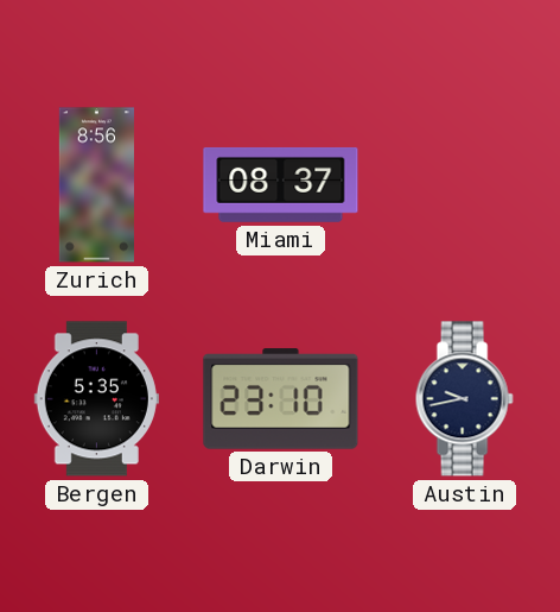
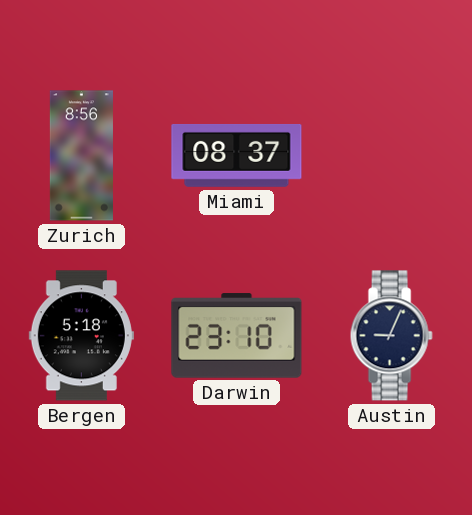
Bergen: 5:35 -> 5:18 (81, 336)
Austin: 9:43 -> 9:04 (391, 336)
